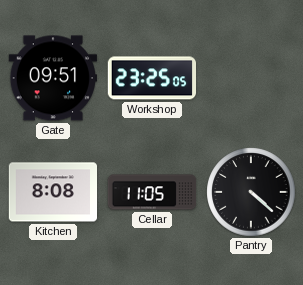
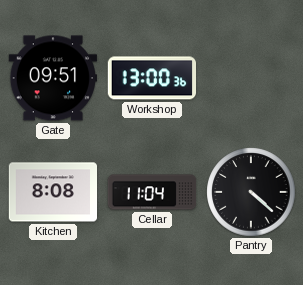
Workshop: 23:25 -> 13:00 (151, 78)
Cellar: 11:05 -> 11:04 (152, 192)
